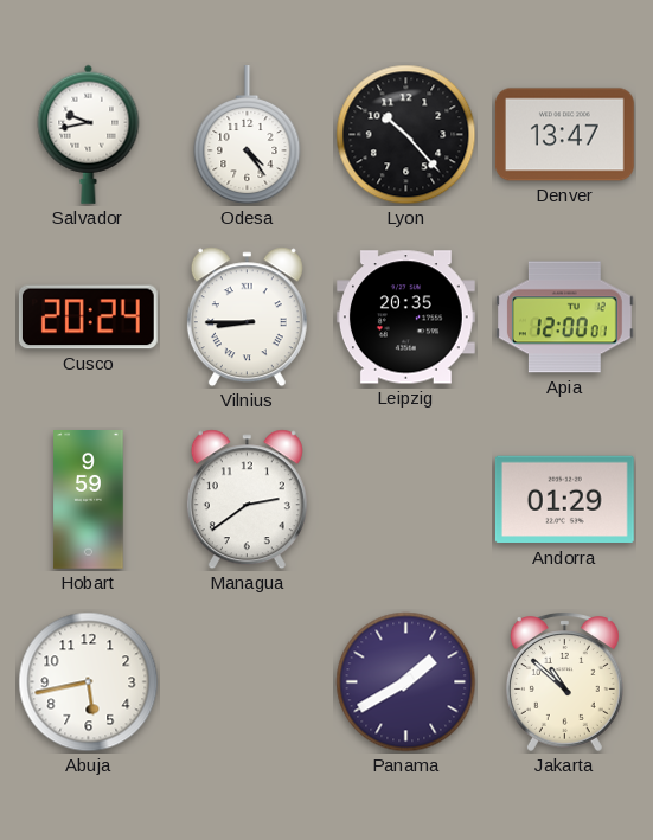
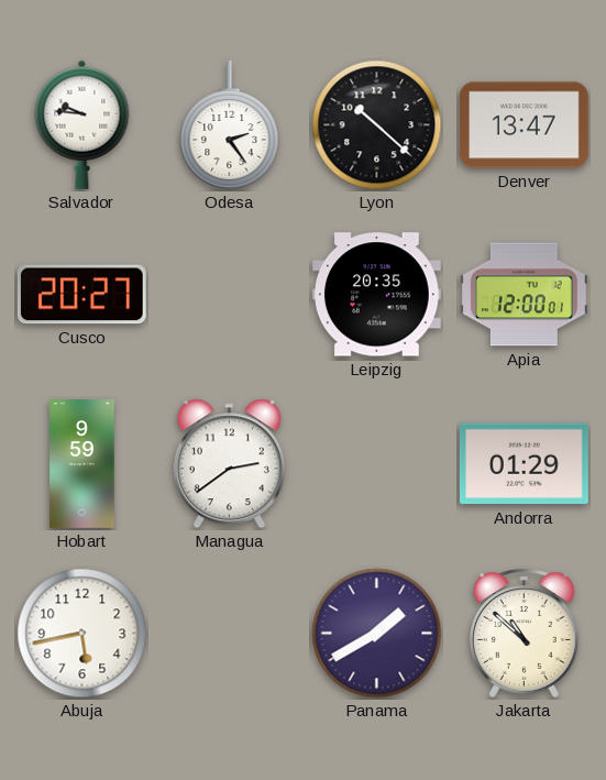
Salvador: 9:43 -> 9:46 (82, 124)
Odesa: 4:24 -> 2:24 (230, 125)
Lyon: 10:23 -> 10:22 (377, 125)
Cusco: 20:24 -> 20:27 (81, 295)
Vilnius: 8:45 -> none (247, 318)
